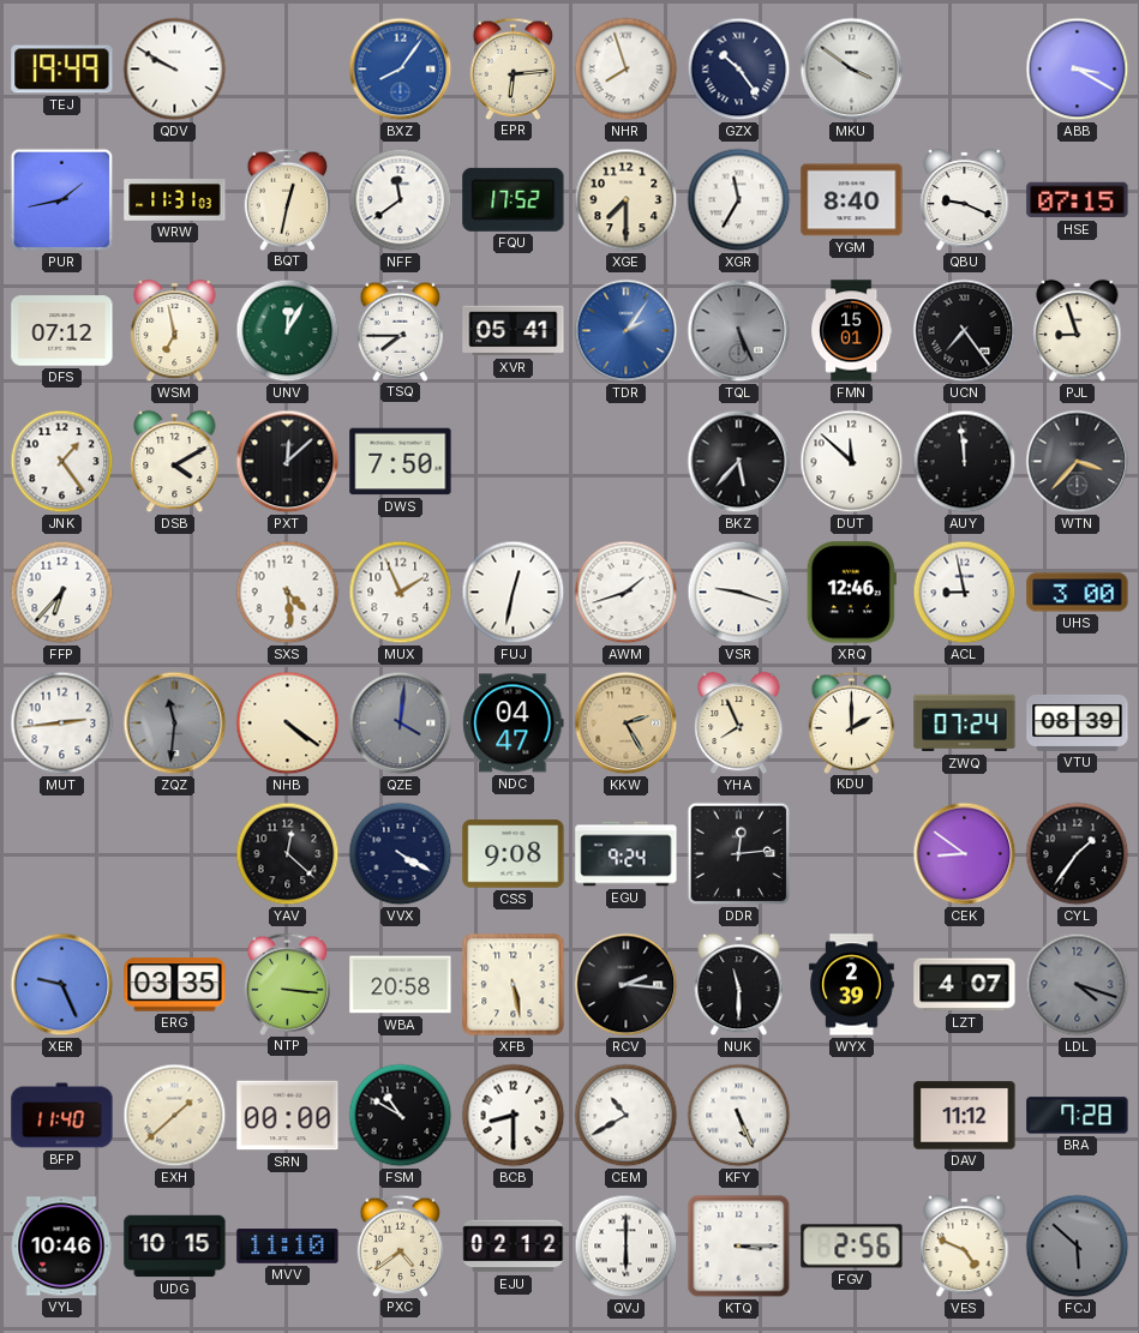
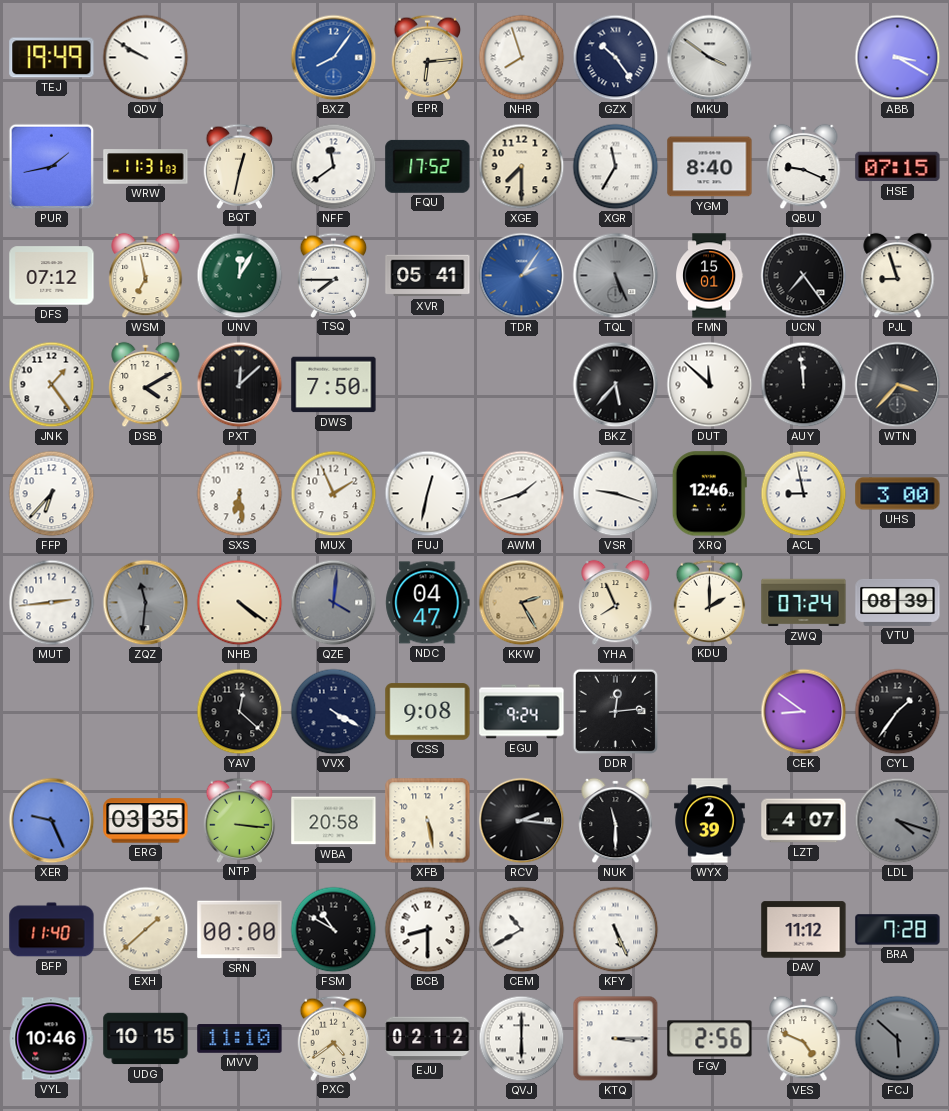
SXS: 4:29 -> 6:29 (240, 494)
